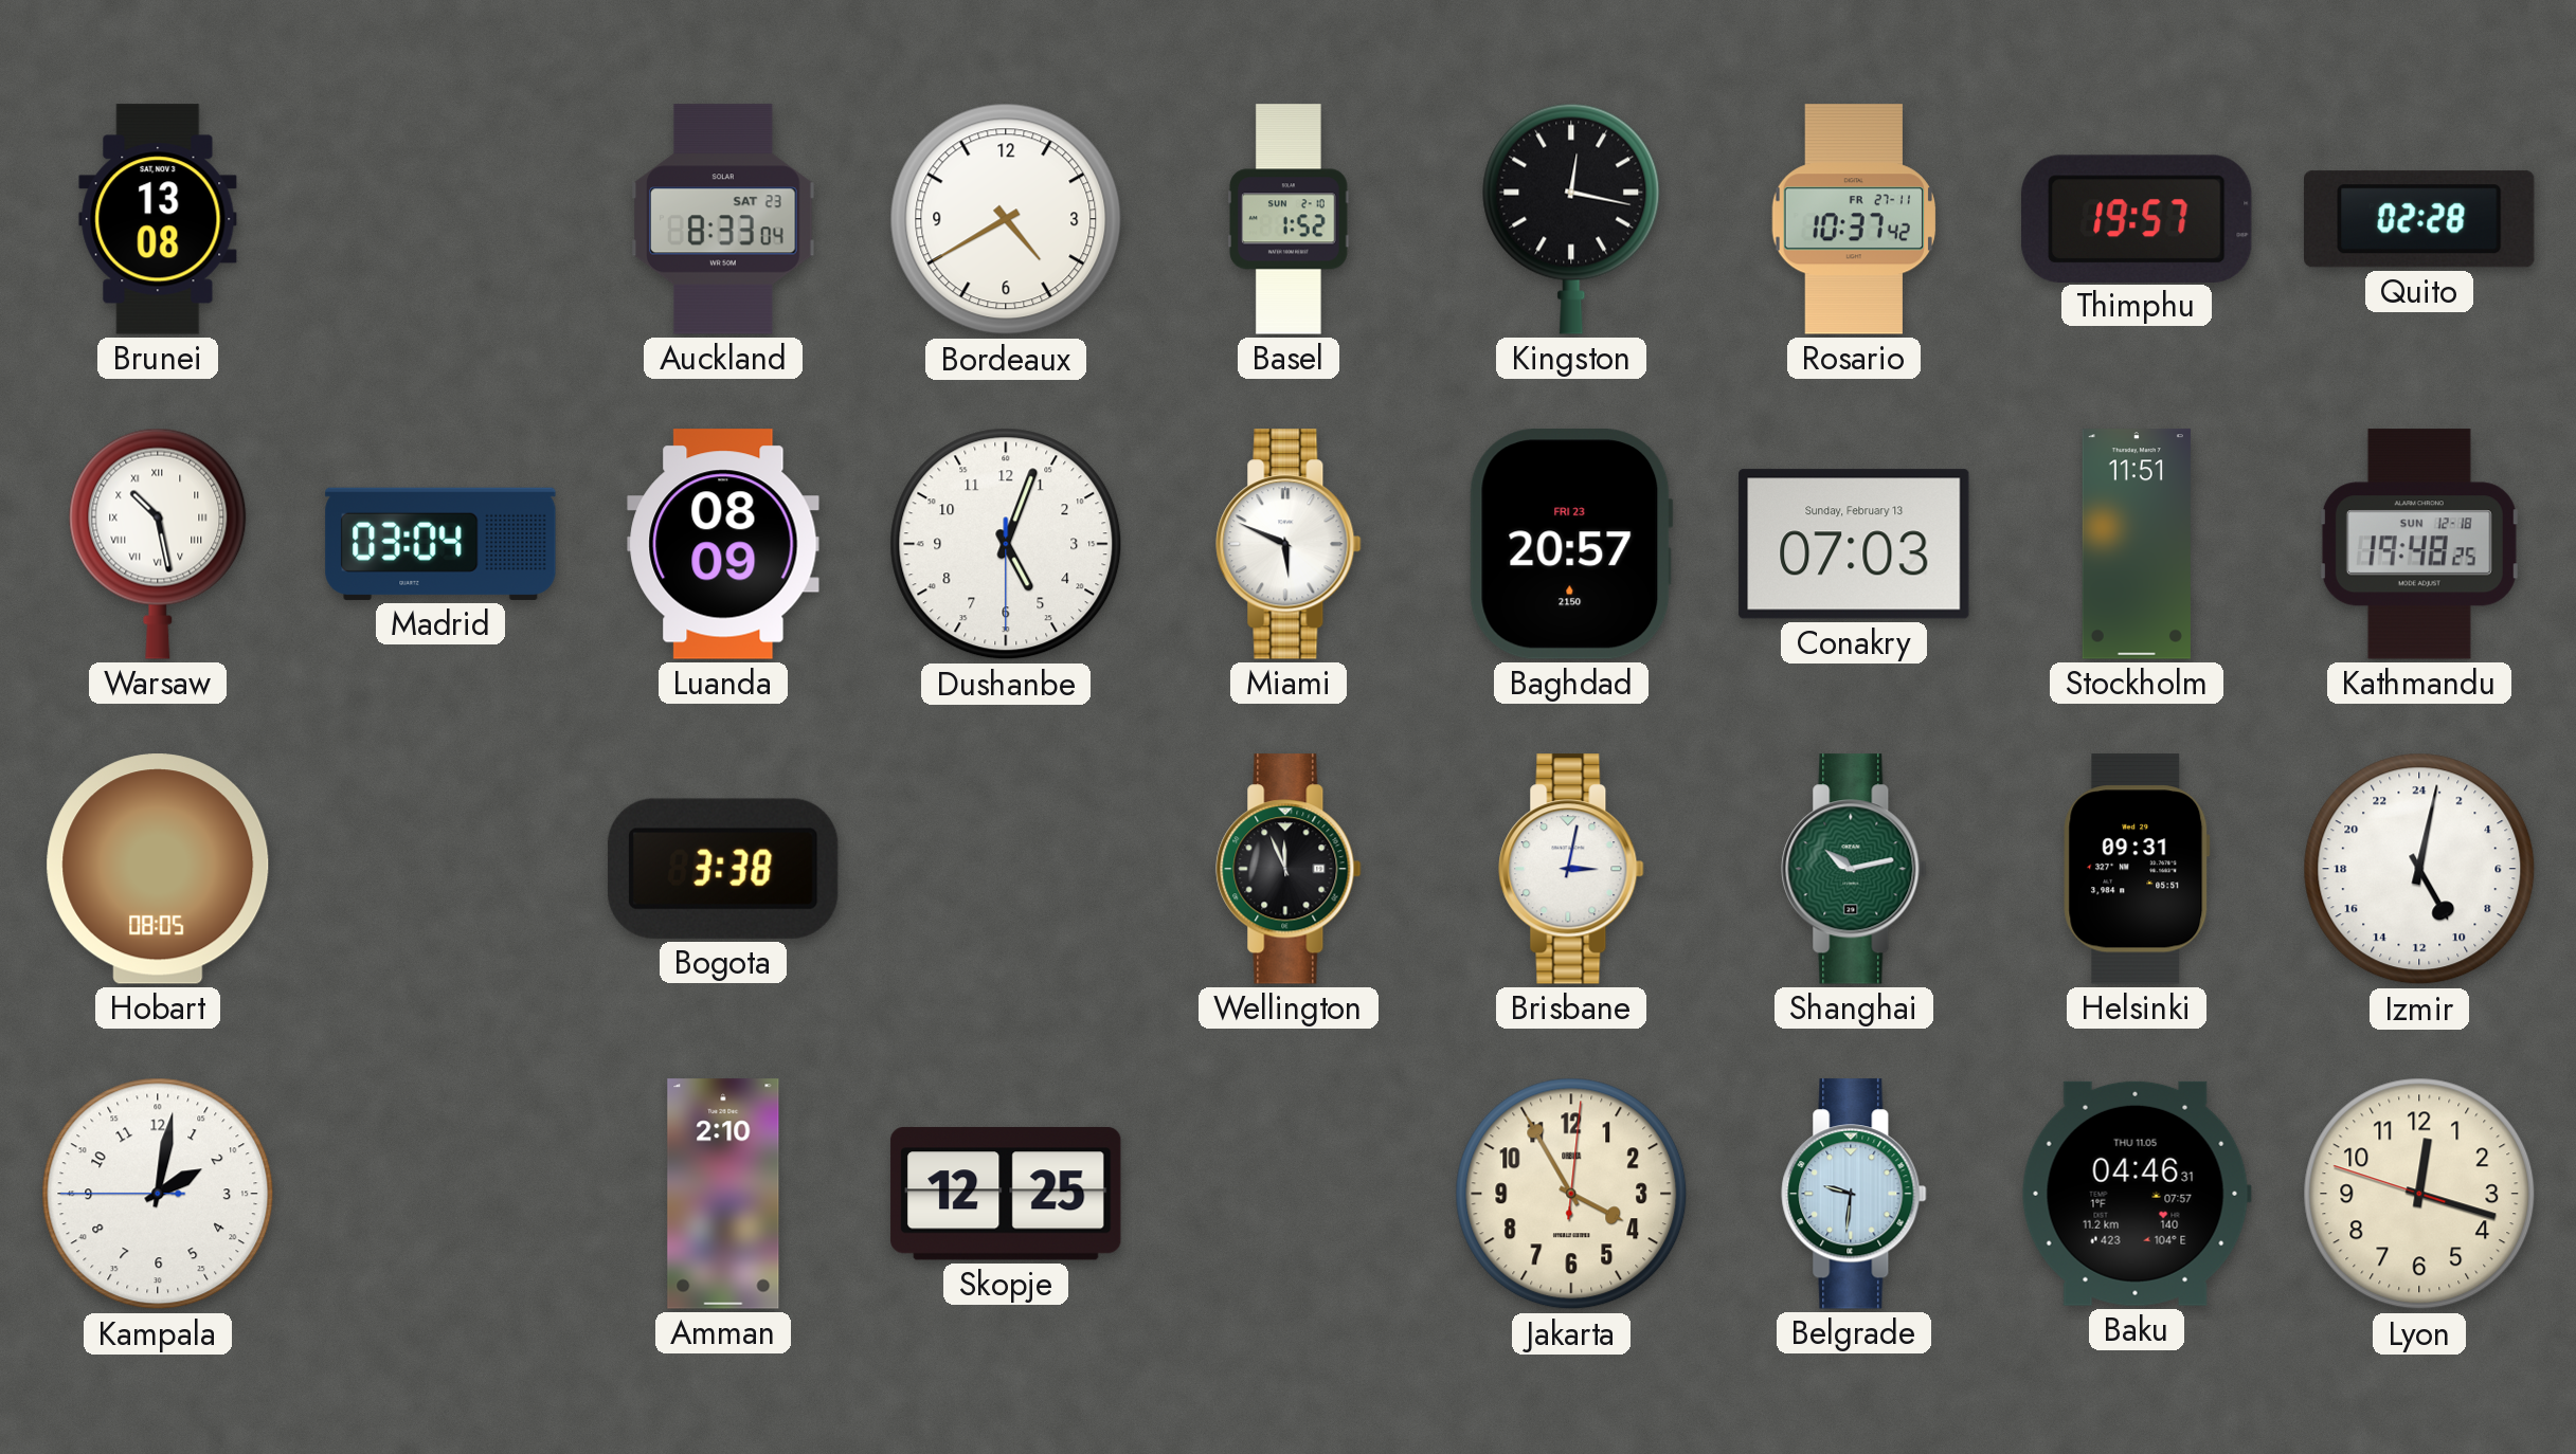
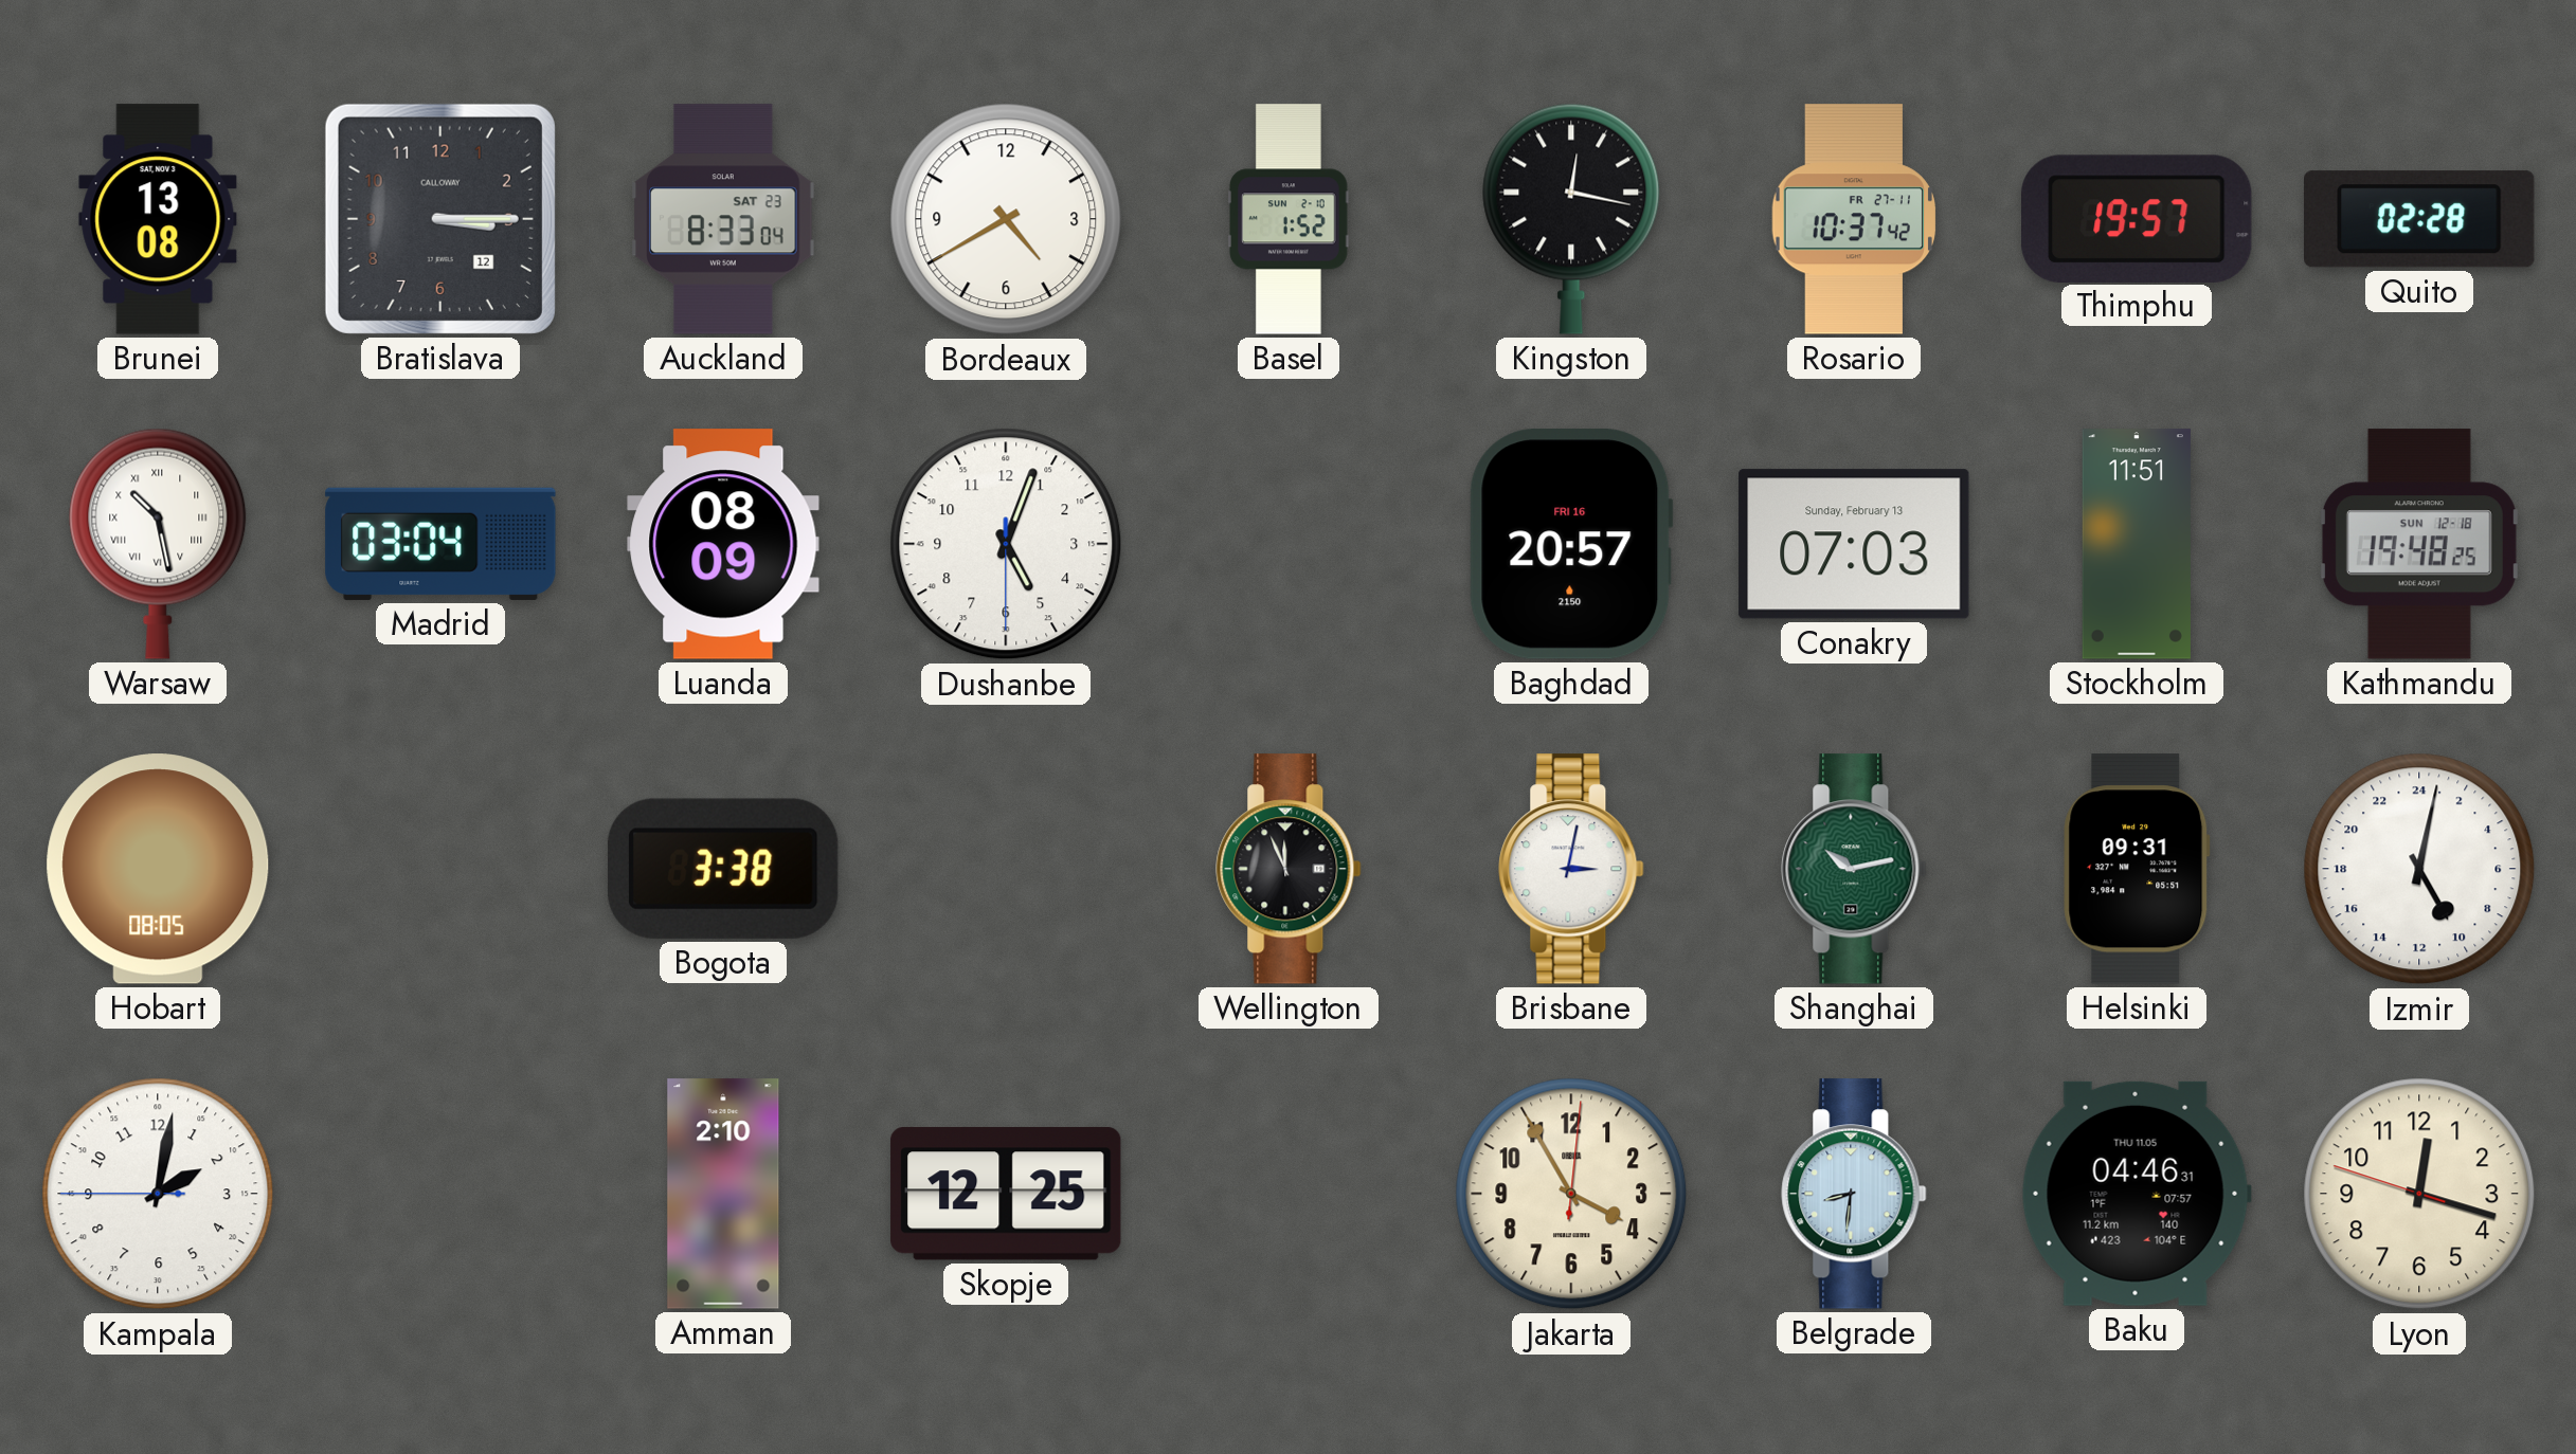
Bratislava: none -> 3:15 (440, 219)
Miami: 5:49 -> none (1289, 544)
Baghdad date: FRI 23 -> FRI 16 (1571, 544)
Belgrade: 9:31 -> 8:31 (1854, 1194)
